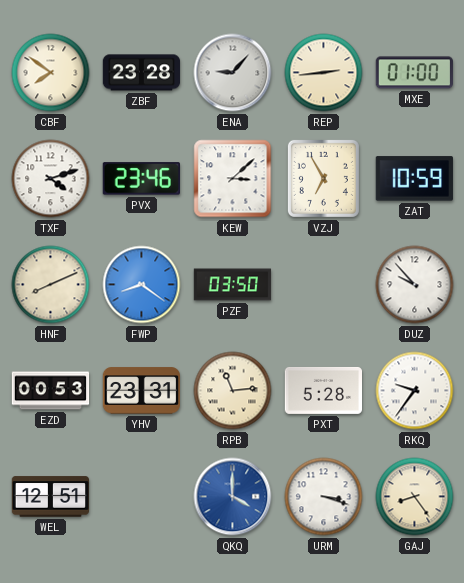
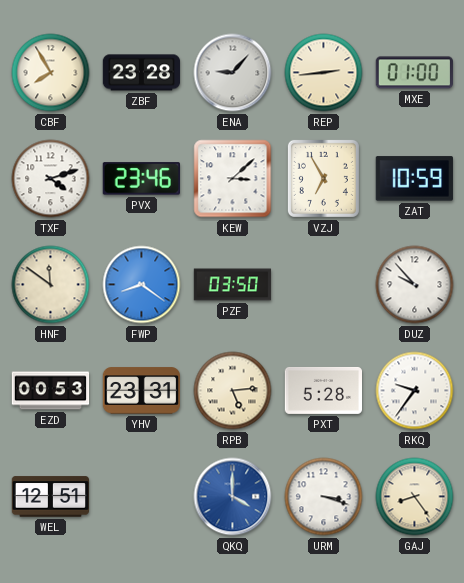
CBF: 7:51 -> 7:55 (51, 73)
HNF: 8:11 -> 11:51 (51, 285)
RPB: 11:14 -> 5:14 (233, 391)
